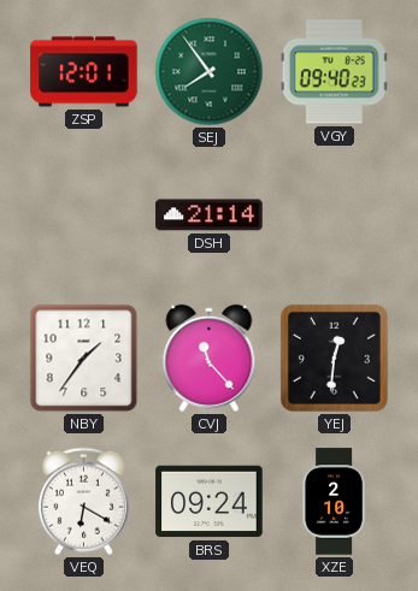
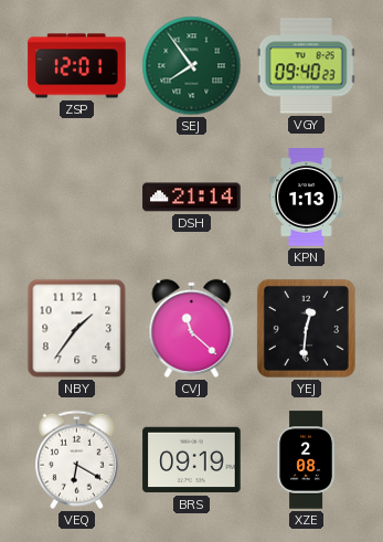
KPN: none -> 1:13 (307, 198)
CVJ: 11:23 -> 11:22 (192, 328)
BRS: 09:24 -> 09:19 (192, 460)
XZE: 2:10 -> 2:08 (306, 460)
